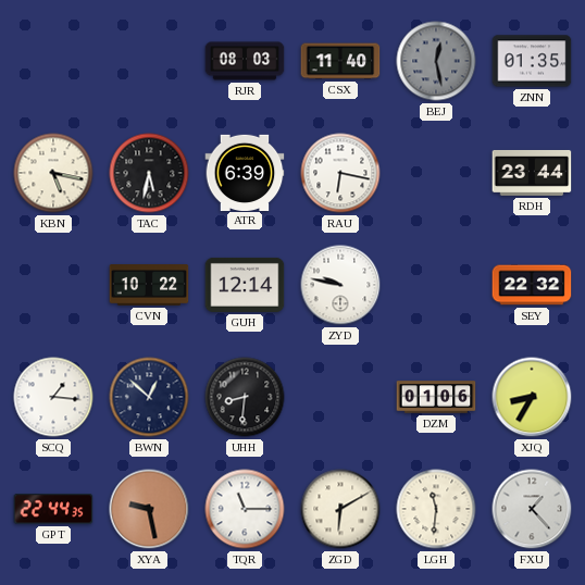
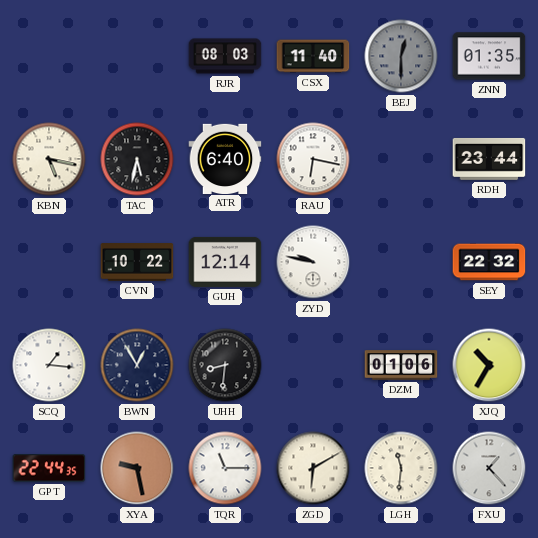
BEJ: 12:28 -> 12:30 (401, 56)
ATR: 6:39 -> 6:40 (225, 158)
BWN: 12:52 -> 12:55 (137, 365)
XJQ: 8:35 -> 10:35 (489, 365)
